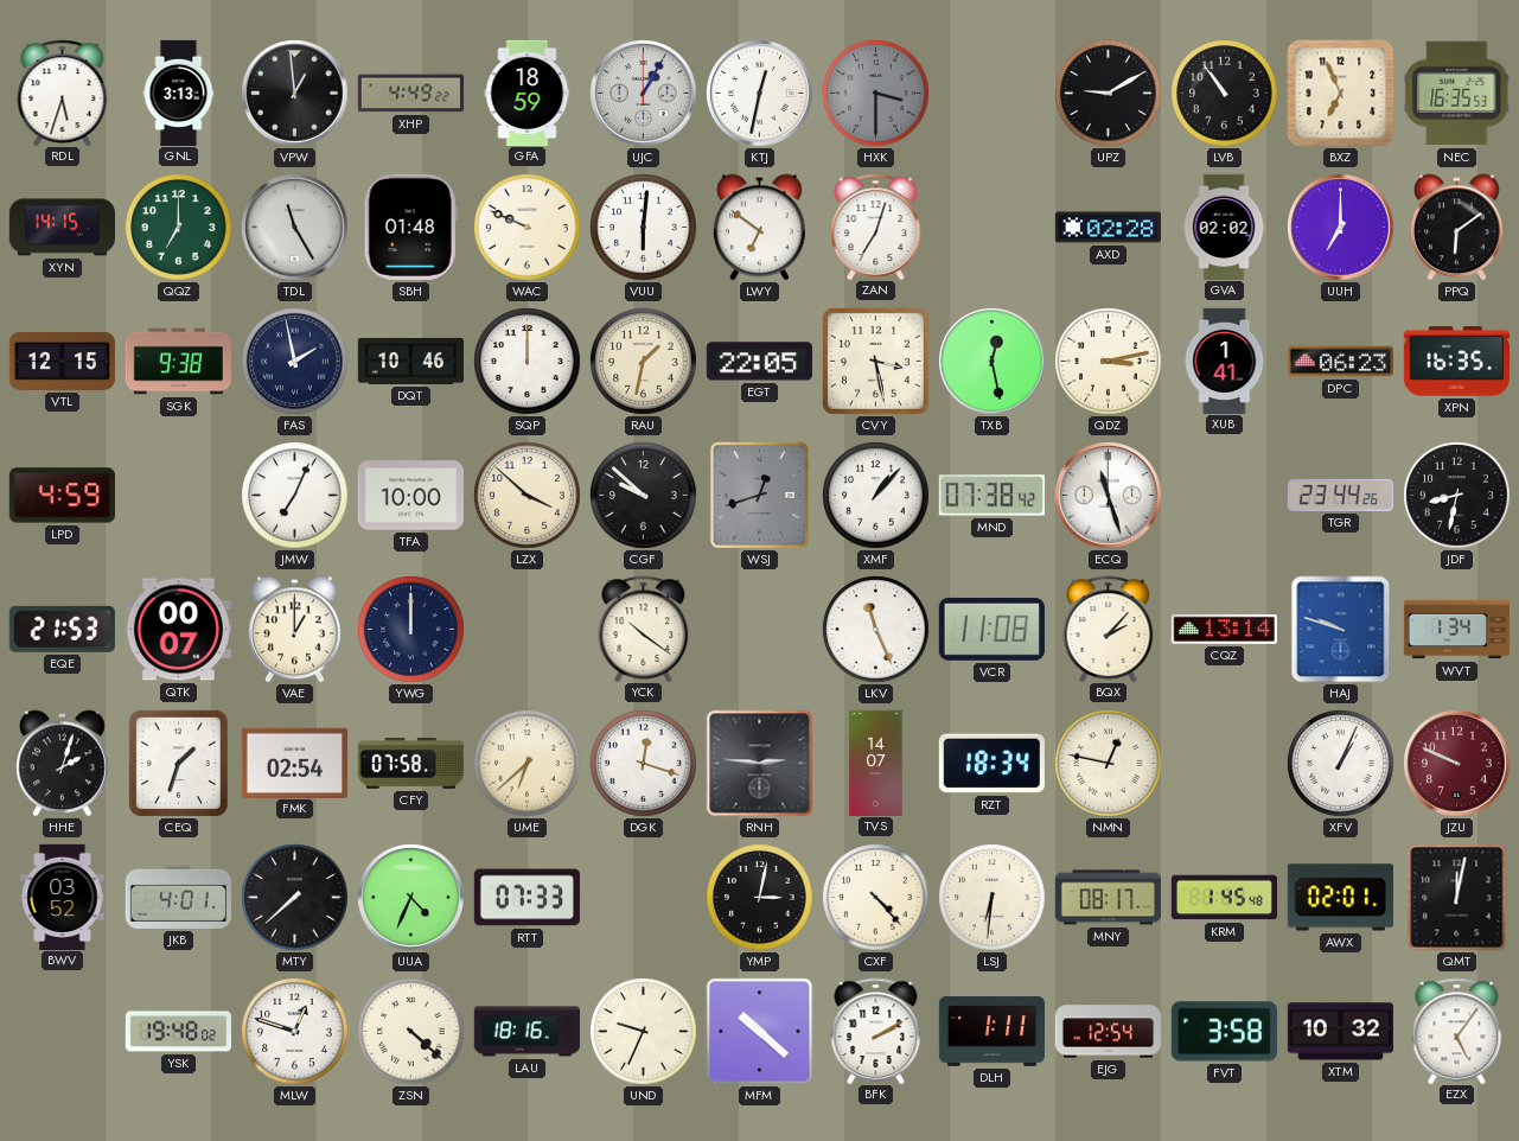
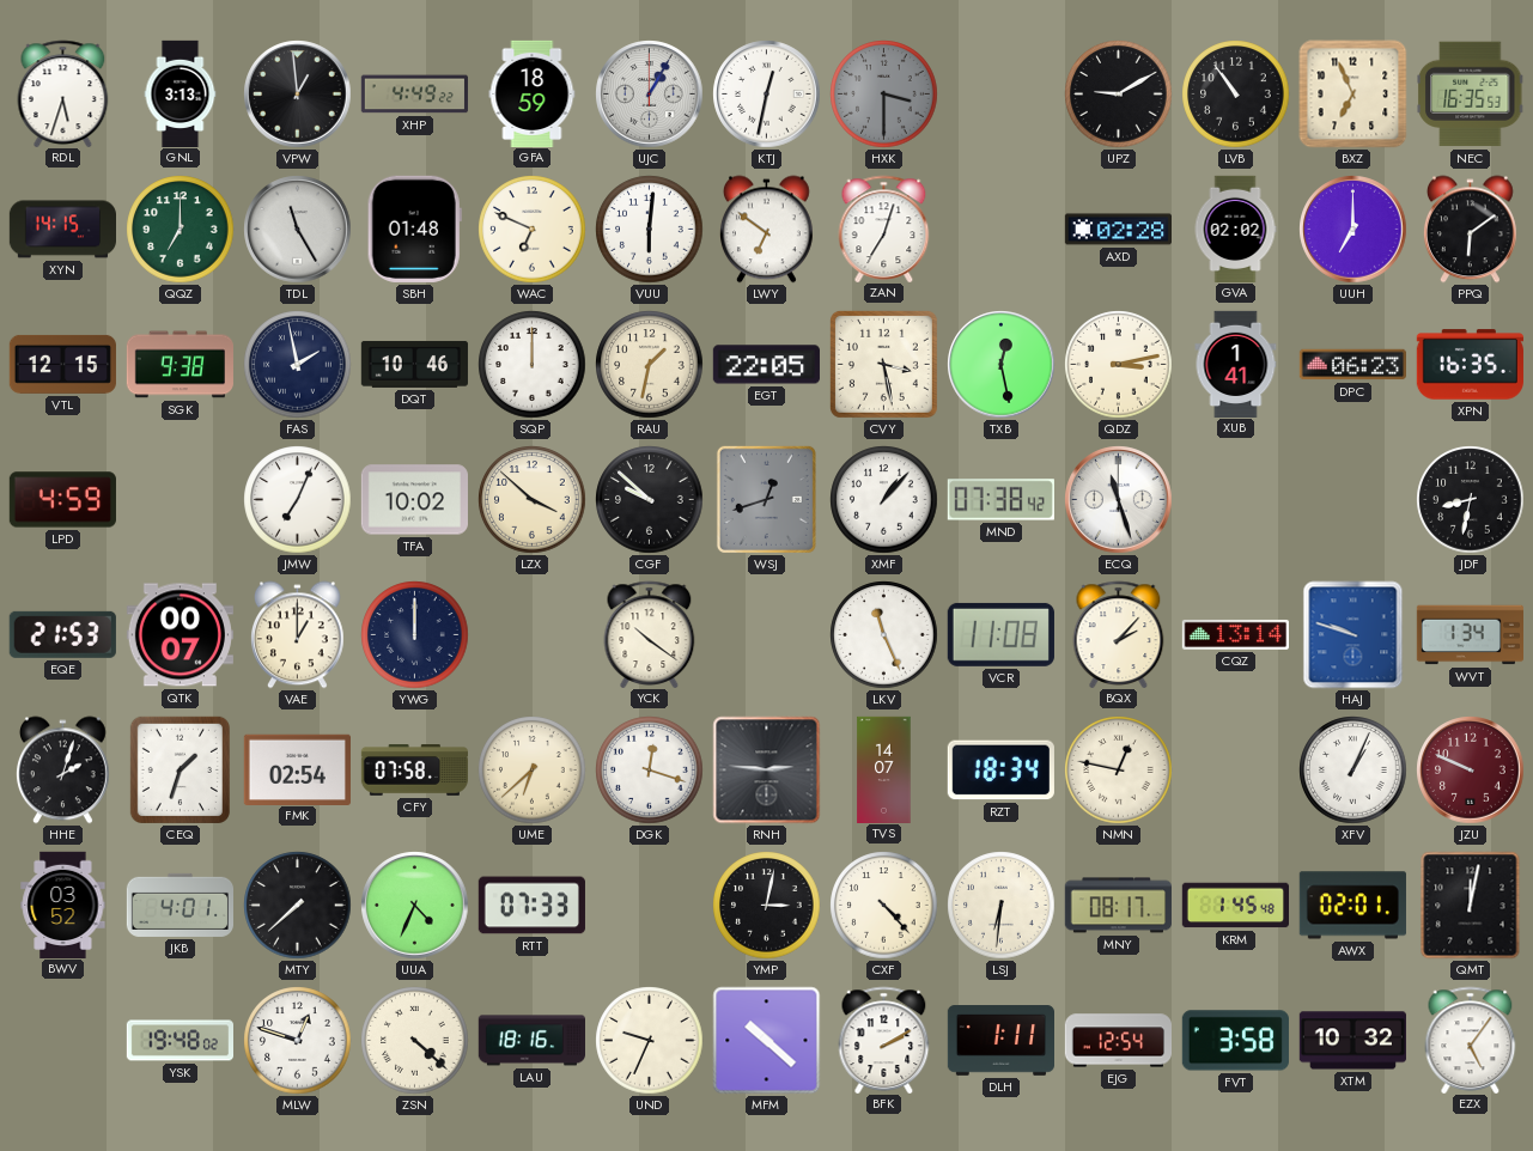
WAC: 9:49 -> 6:49 (533, 230)
TFA: 10:00 -> 10:02 (414, 500)
TGR: 23:44 -> none (1340, 495)
